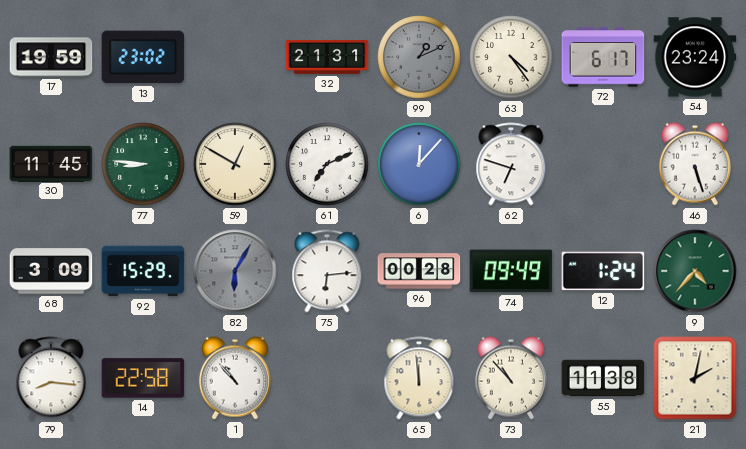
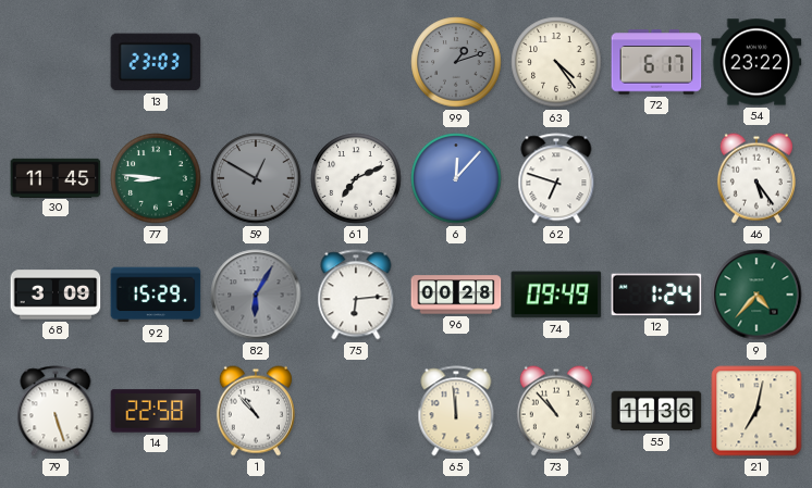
17: 19:59 -> none (51, 57)
13: 23:02 -> 23:03 (156, 62)
32: 21:31 -> none (327, 57)
99: 1:11 -> 1:12 (456, 62)
54: 23:24 -> 23:22 (756, 62)
59 dial: cream -> grey (256, 178)
46: 5:27 -> 5:24 (756, 178)
79: 8:16 -> 5:27 (56, 411)
55: 11:38 -> 11:36 (656, 411)
21: 2:02 -> 7:02 (756, 411)
